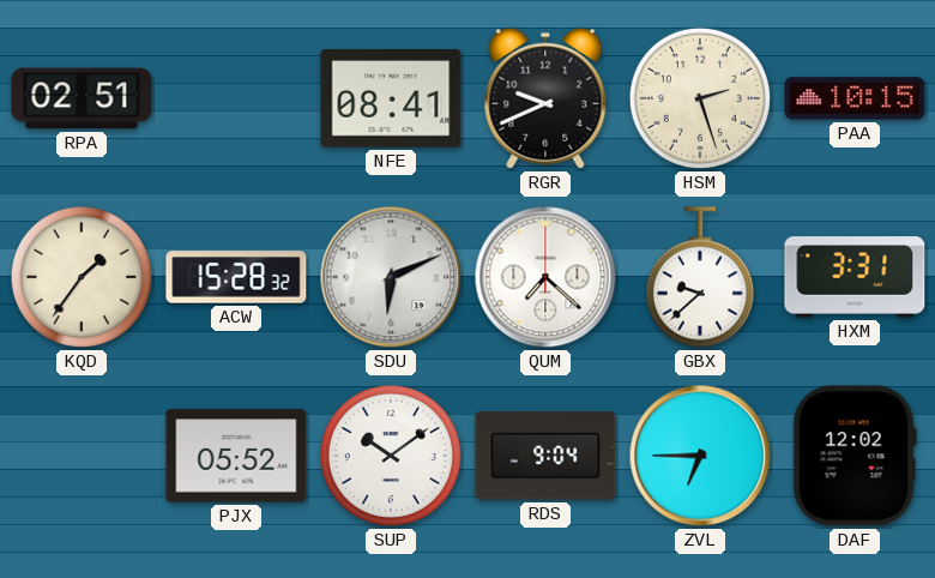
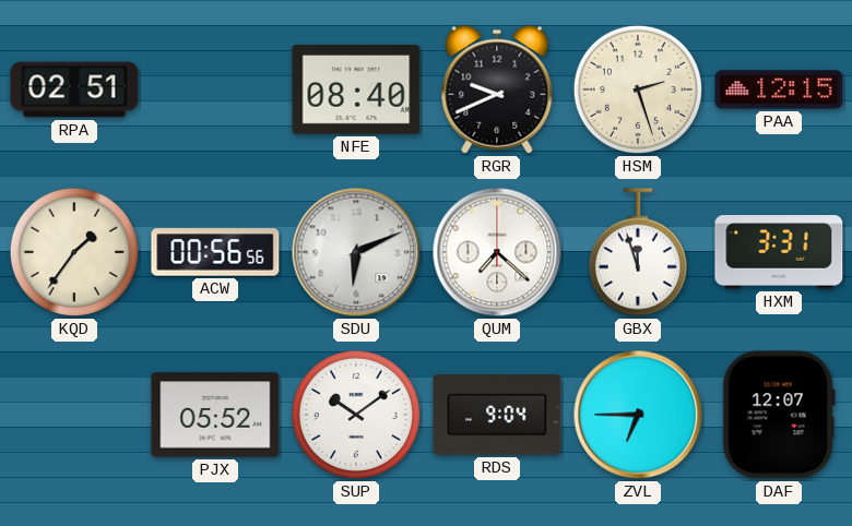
NFE: 08:41 -> 08:40 (356, 91)
PAA: 10:15 -> 12:15 (779, 89)
ACW: 15:28 -> 00:56 (215, 252)
GBX: 9:38 -> 11:57 (638, 252)
DAF: 12:02 -> 12:07 (779, 415)
